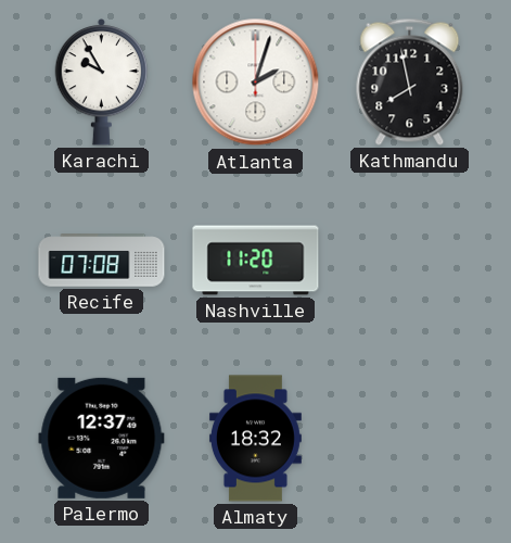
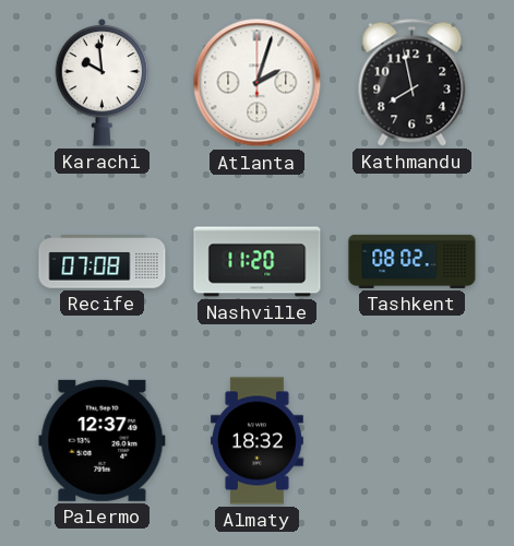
Karachi: 9:55 -> 9:59 (103, 82)
Tashkent: none -> 08:02 (413, 261)
